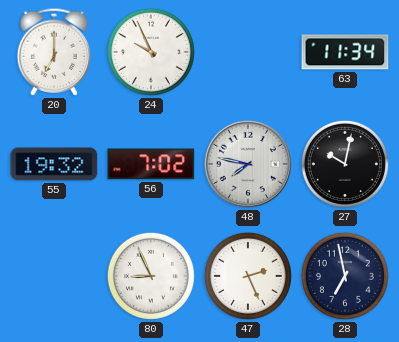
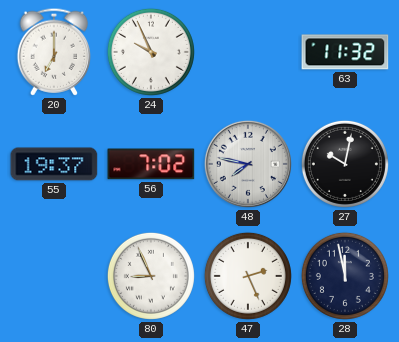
63: 11:34 -> 11:32 (345, 52)
55: 19:32 -> 19:37 (54, 164)
28: 6:58 -> 11:58 (345, 276)
